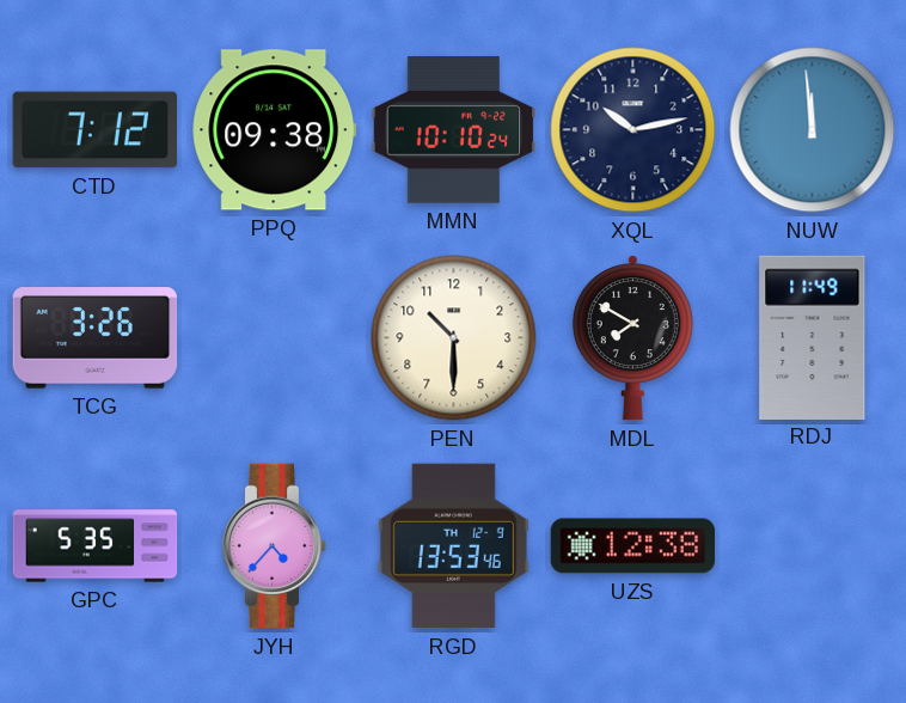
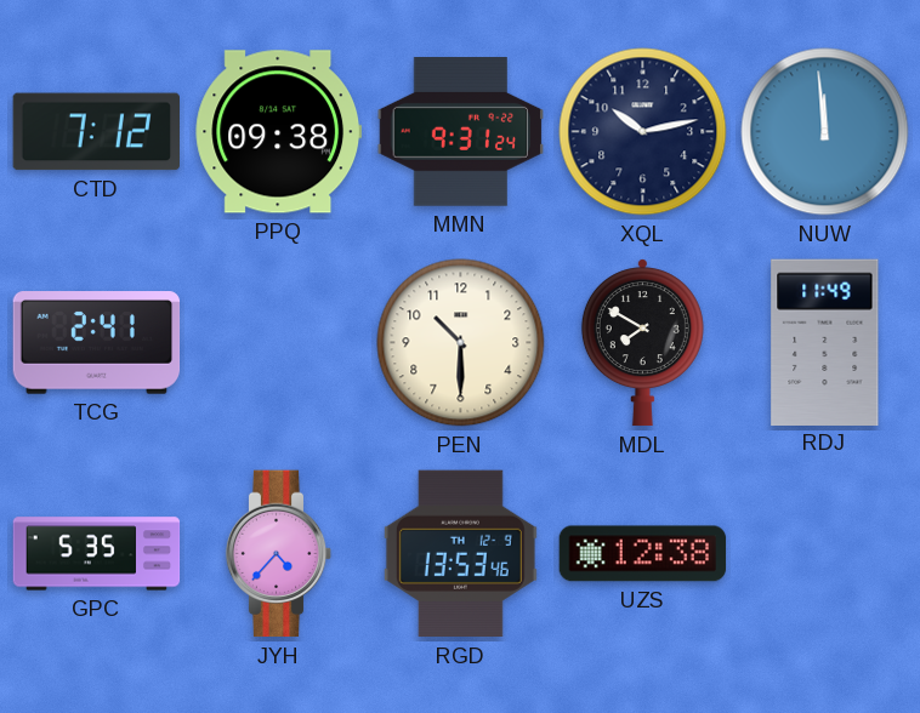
MMN: 10:10 -> 9:31 (461, 132)
TCG: 3:26 -> 2:41 (97, 343)
